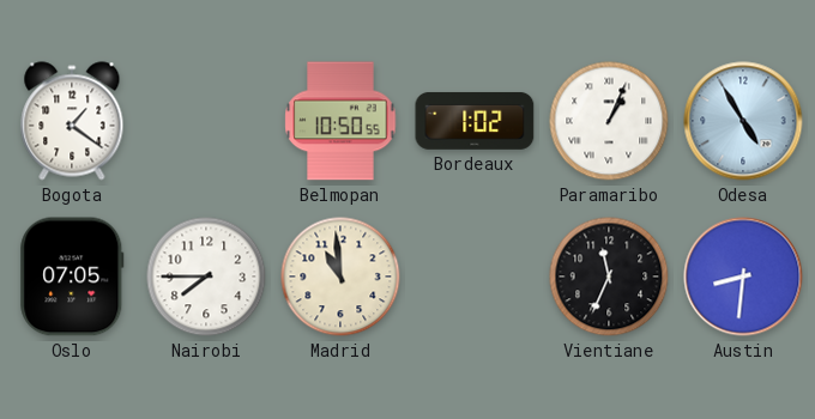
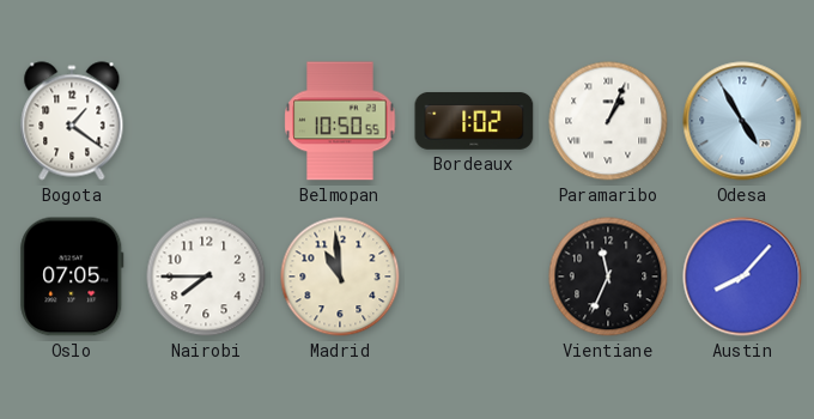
Austin: 8:31 -> 8:07 (742, 277)
